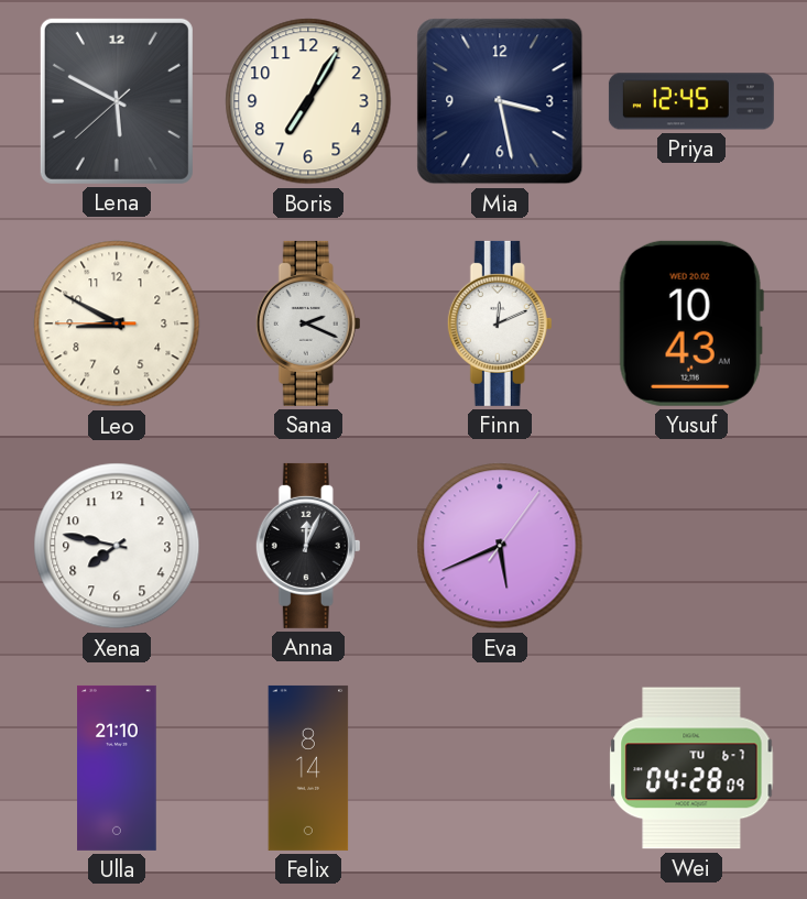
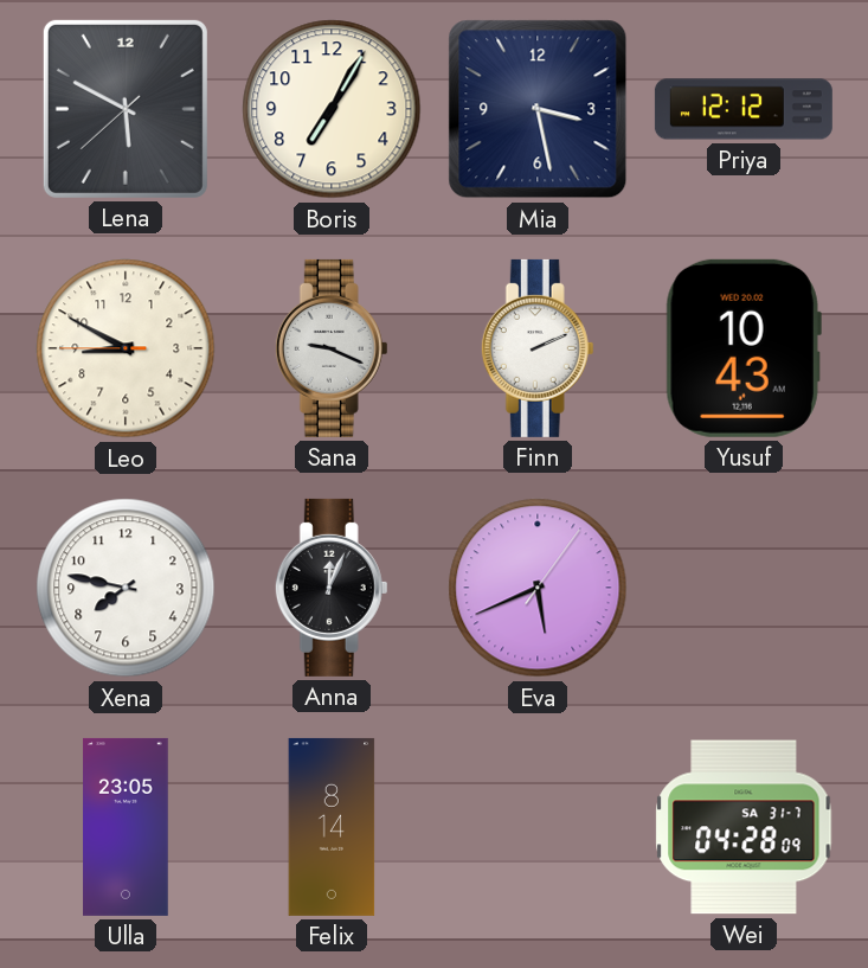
Priya: 12:45 -> 12:12 (744, 109)
Sana: 2:19 -> 9:19 (332, 348)
Finn: 12:11 -> 2:11 (538, 348)
Ulla: 21:10 -> 23:05 (126, 827)
Wei date: TU 6-7 -> SA 31-7 (744, 827)
